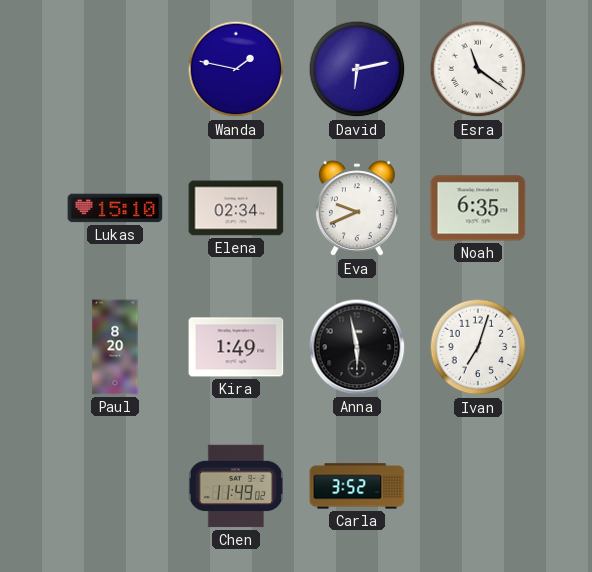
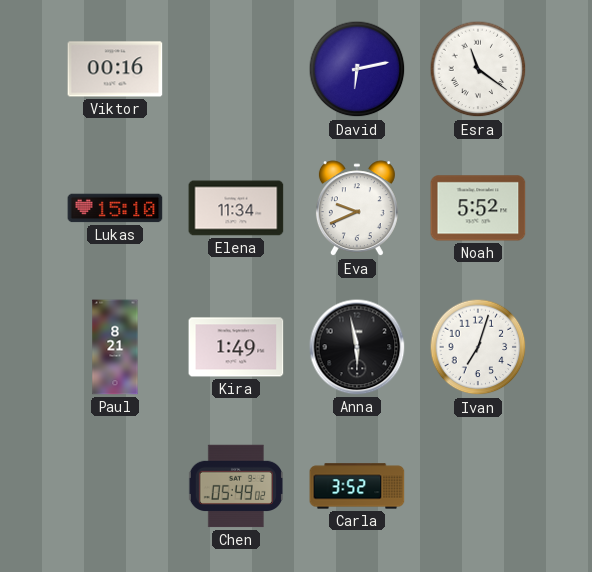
Viktor: none -> 00:16 (115, 69)
Wanda: 1:47 -> none (236, 69)
Elena: 02:34 -> 11:34 (236, 208)
Noah: 6:35 -> 5:52 (478, 208)
Paul: 8:20 -> 8:21 (115, 347)
Chen: 11:49 -> 05:49 (235, 486)
